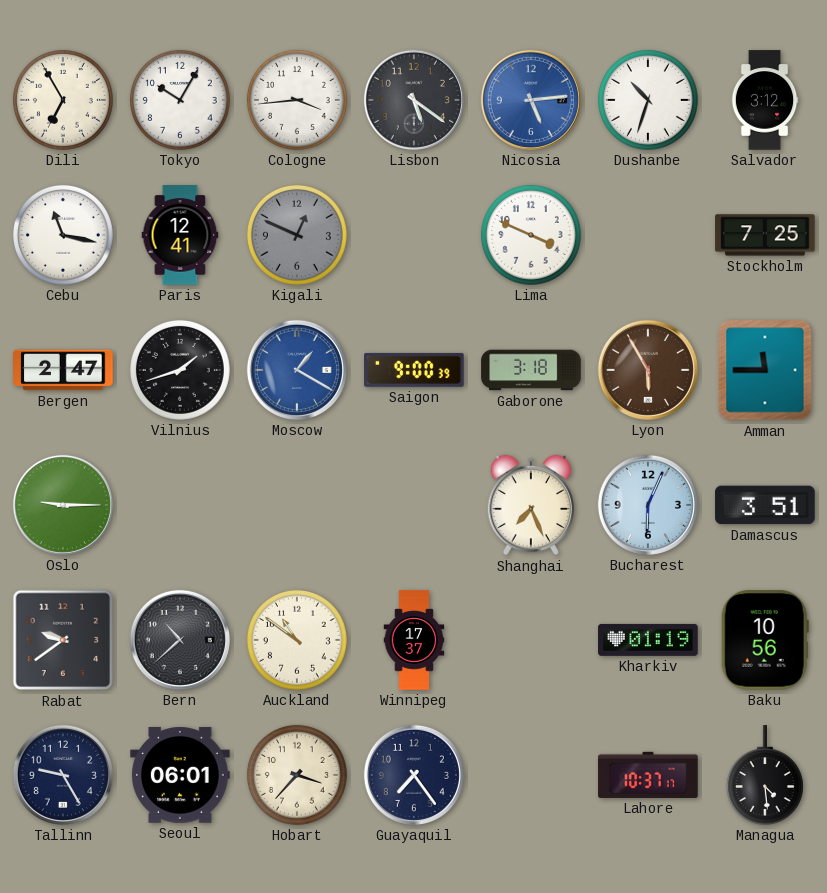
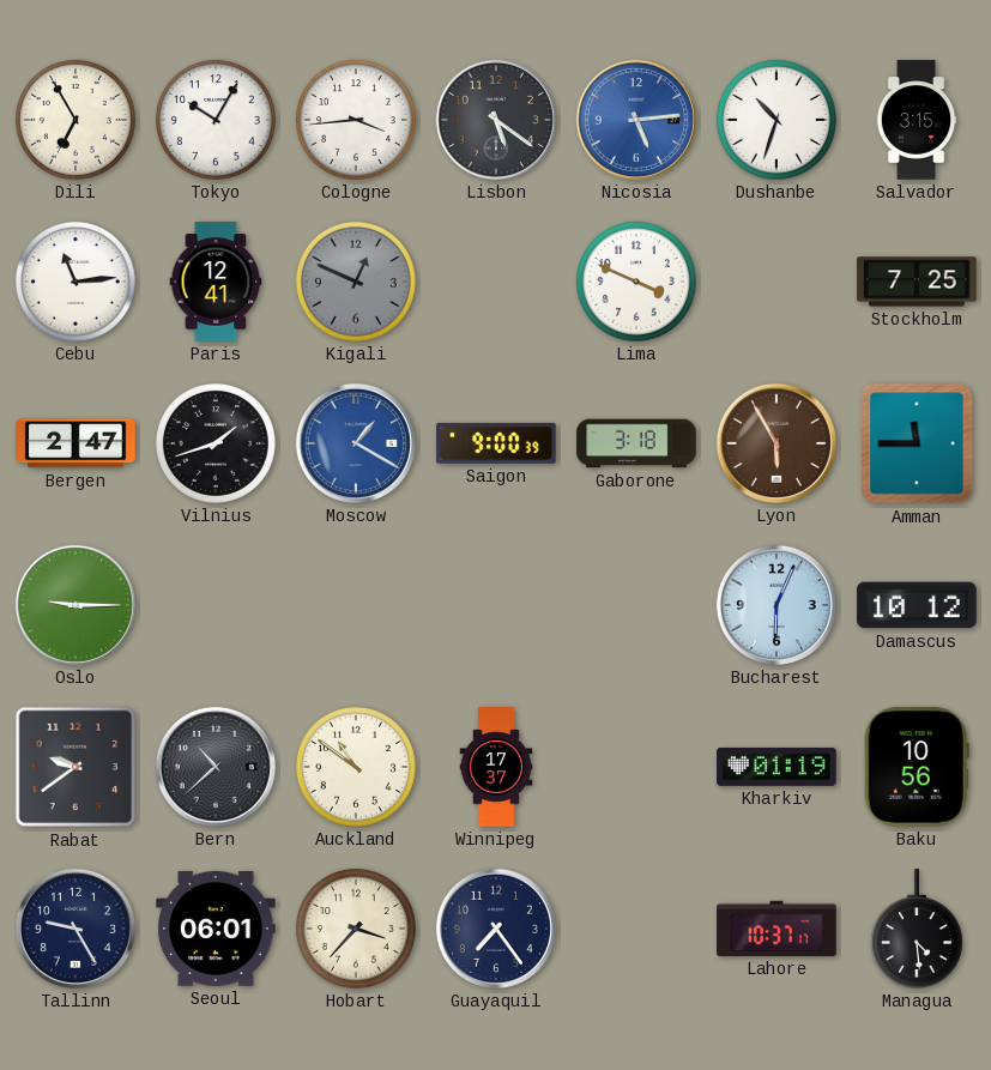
Salvador: 3:12 -> 3:15 (917, 120)
Cebu: 11:17 -> 11:14 (75, 282)
Shanghai: 7:26 -> none (531, 505)
Damascus: 3:51 -> 10:12 (917, 605)
